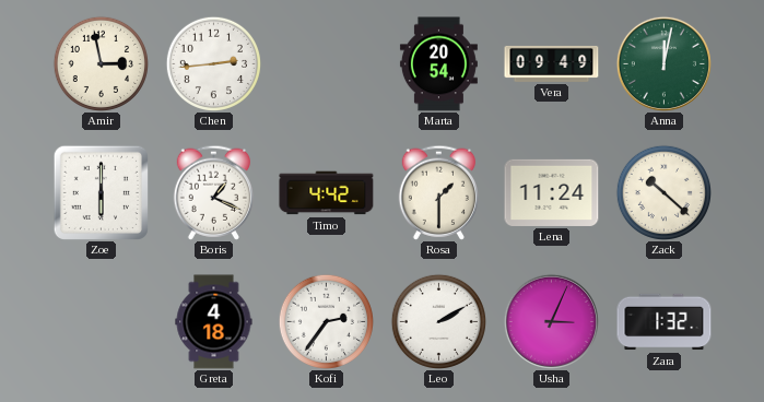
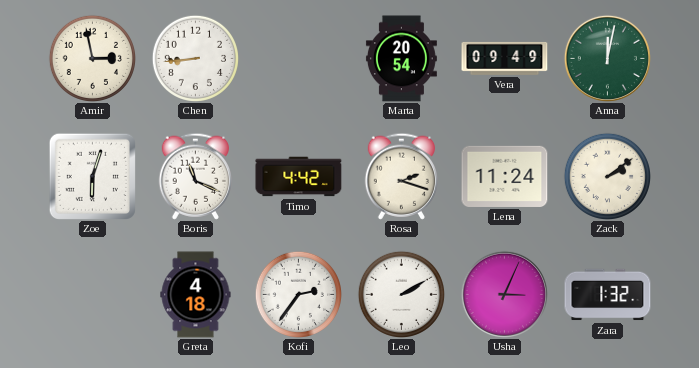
Chen: 2:44 -> 8:44 (195, 58)
Zoe: 6:00 -> 6:03 (92, 176)
Boris: 1:19 -> 11:19 (195, 176)
Rosa: 1:30 -> 2:18 (401, 176)
Zack: 10:22 -> 2:09 (607, 176)
